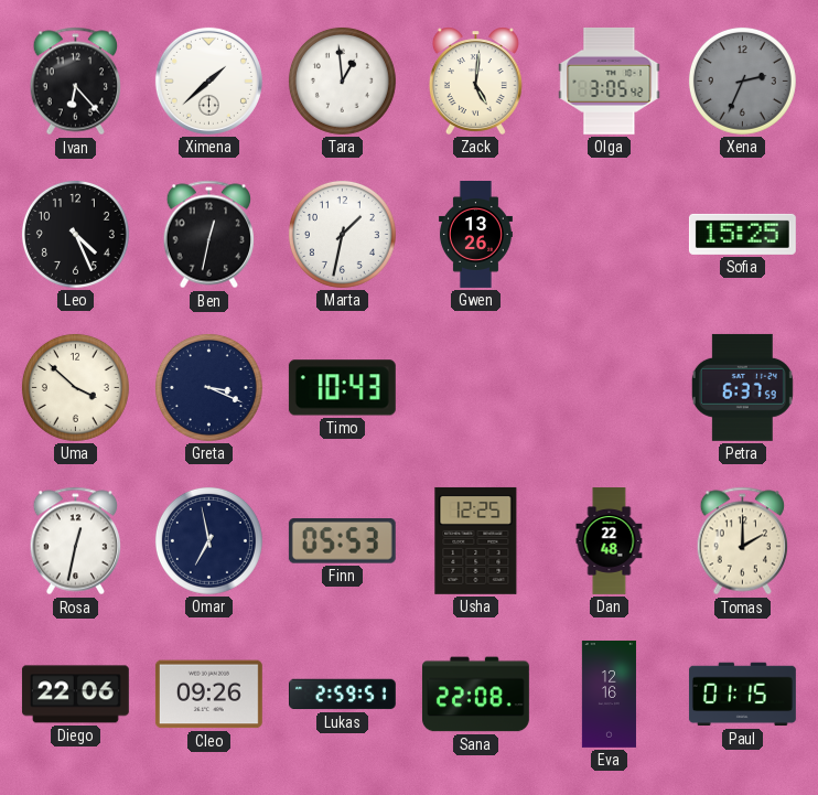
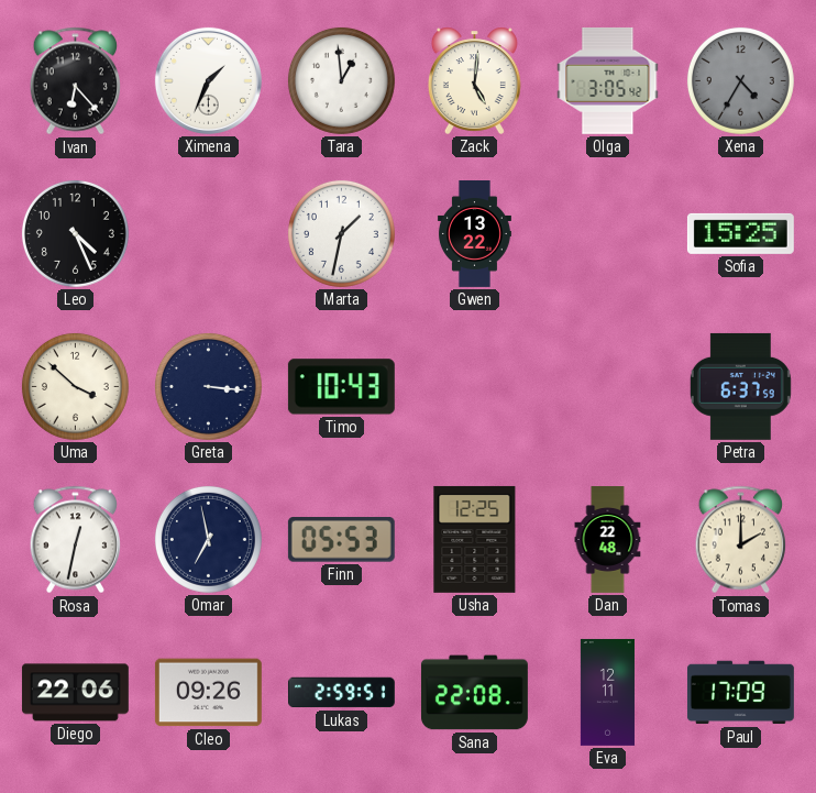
Ximena: 1:38 -> 1:34 (208, 80)
Xena: 2:34 -> 4:35 (740, 80)
Ben: 12:32 -> none (208, 235)
Gwen: 13:26 -> 13:22 (474, 234)
Greta: 3:19 -> 3:16 (208, 386)
Eva: 12:16 -> 12:11 (607, 693)
Paul: 01:15 -> 17:09 (740, 693)
